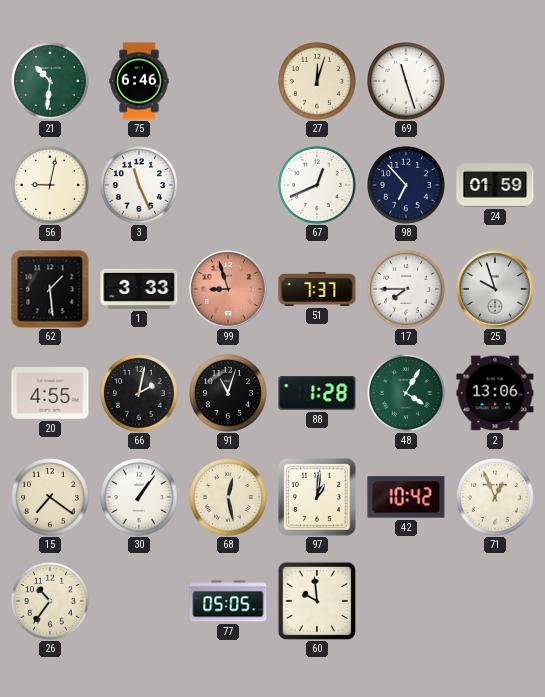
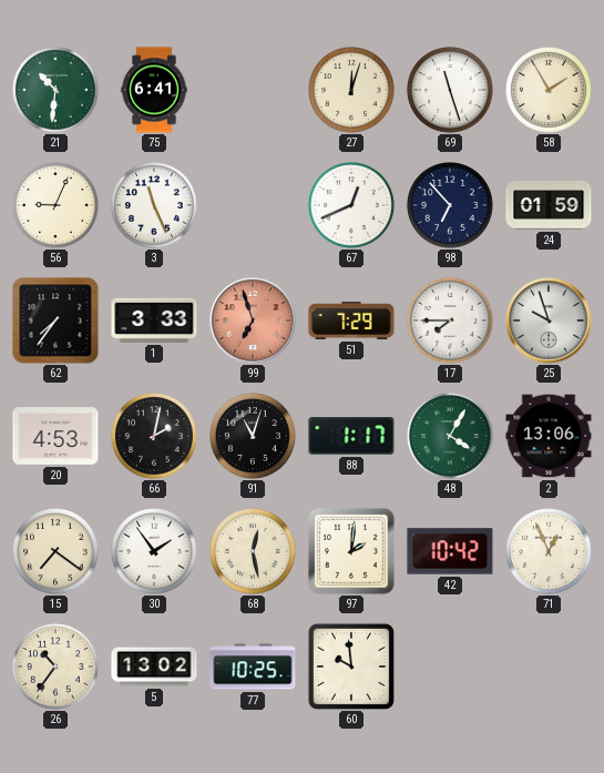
75: 6:46 -> 6:41 (154, 90)
58: none -> 1:55 (550, 91)
56: 9:02 -> 9:04 (57, 206)
62: 1:29 -> 7:36 (55, 321)
99: 8:57 -> 6:57 (253, 321)
51: 7:37 -> 7:29 (351, 321)
20: 4:55 -> 4:53 (55, 436)
88: 1:28 -> 1:17 (351, 436)
30: 1:06 -> 1:54 (155, 552)
97: 1:01 -> 2:01 (351, 551)
5: none -> 13:02 (154, 667)
77: 05:05 -> 10:25 (253, 667)
